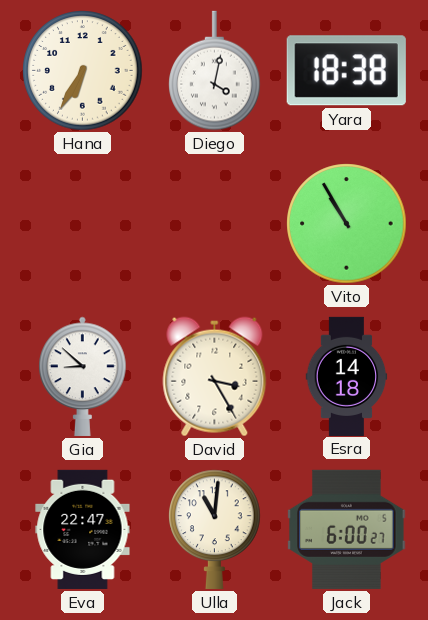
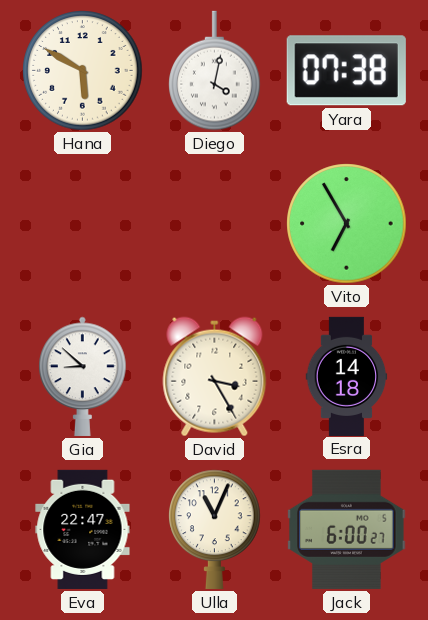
Hana: 6:35 -> 5:50 (83, 71)
Yara: 18:38 -> 07:38 (346, 71)
Vito: 10:55 -> 6:55 (347, 224)
Ulla: 11:01 -> 11:04 (215, 529)
